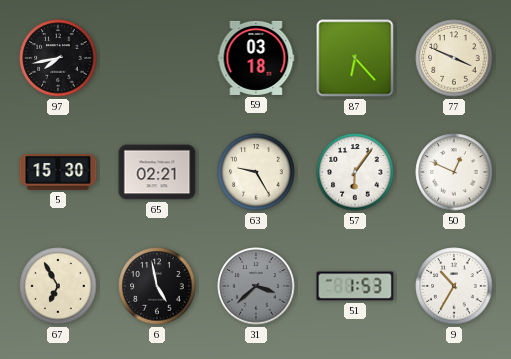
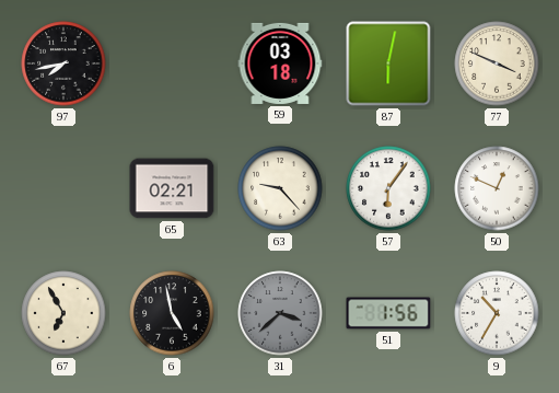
87: 6:23 -> 6:02 (388, 63)
5: 15:30 -> none (58, 173)
63: 9:25 -> 9:23 (280, 188)
51: 1:53 -> 1:56 (388, 313)
